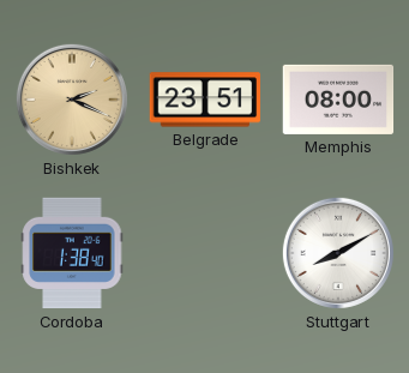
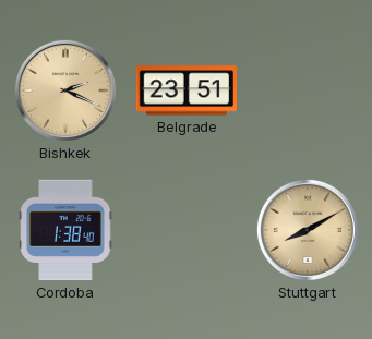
Memphis: 08:00 -> none (338, 100)
Stuttgart dial: white -> champagne (308, 230)
